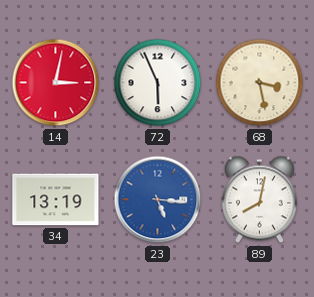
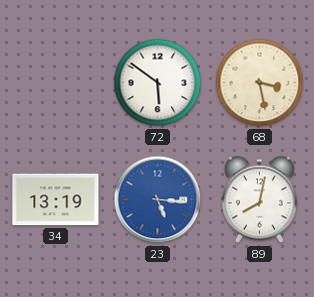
14: 3:02 -> none (56, 83)
72: 5:56 -> 5:51 (158, 83)
